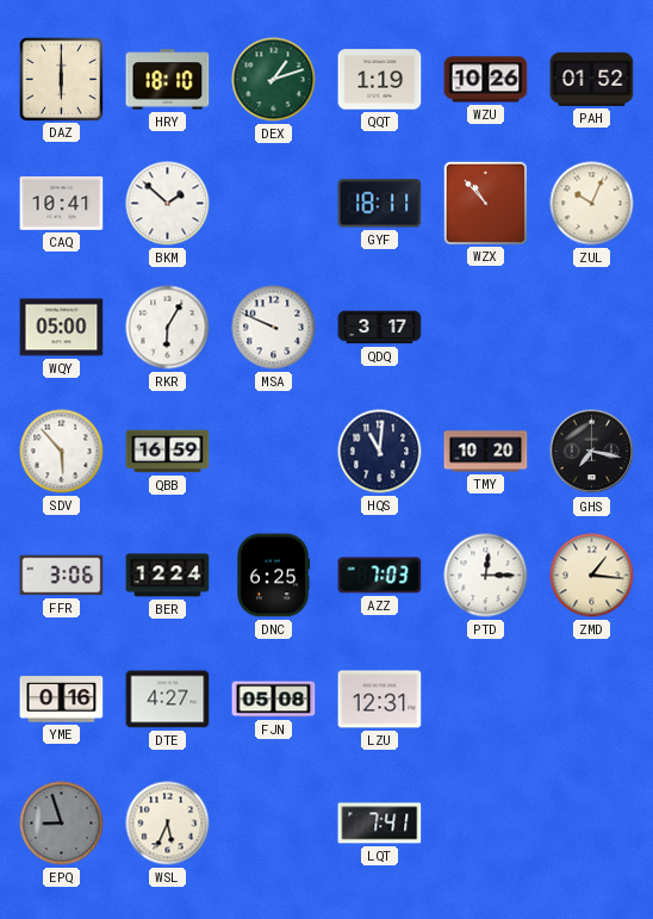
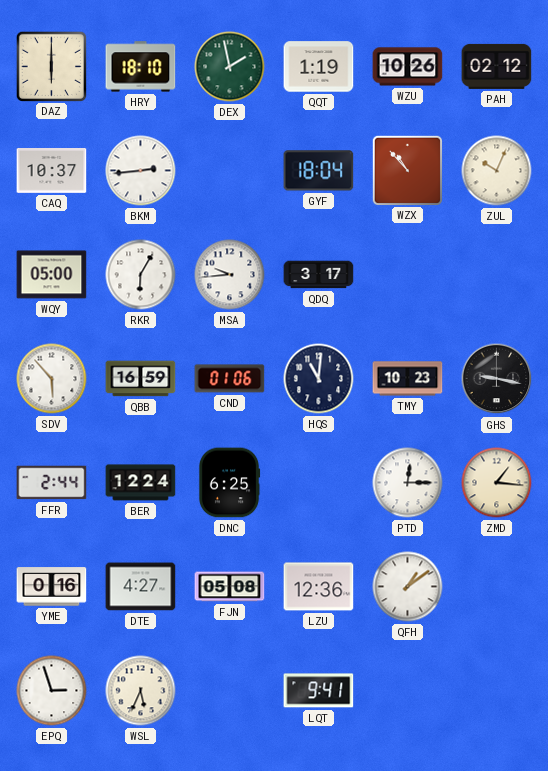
DEX: 1:12 -> 1:58 (230, 67)
PAH: 01:52 -> 02:12 (497, 66)
CAQ: 10:41 -> 10:37 (52, 171)
BKM: 1:52 -> 2:44 (141, 171)
GYF: 18:11 -> 18:04 (319, 171)
MSA: 9:49 -> 9:44 (230, 275)
CND: none -> 01:06 (230, 379)
TMY: 10:20 -> 10:23 (408, 379)
GHS: 7:17 -> 9:17 (497, 379)
FFR: 3:06 -> 2:44 (52, 483)
AZZ: 7:03 -> none (380, 576)
LZU: 12:31 -> 12:36 (319, 587)
QFH: none -> 1:09 (408, 587)
EPQ: 8:57 -> 2:57 (52, 691)
EPQ dial: grey -> white (52, 691)
LQT: 7:41 -> 9:41 (319, 691)
